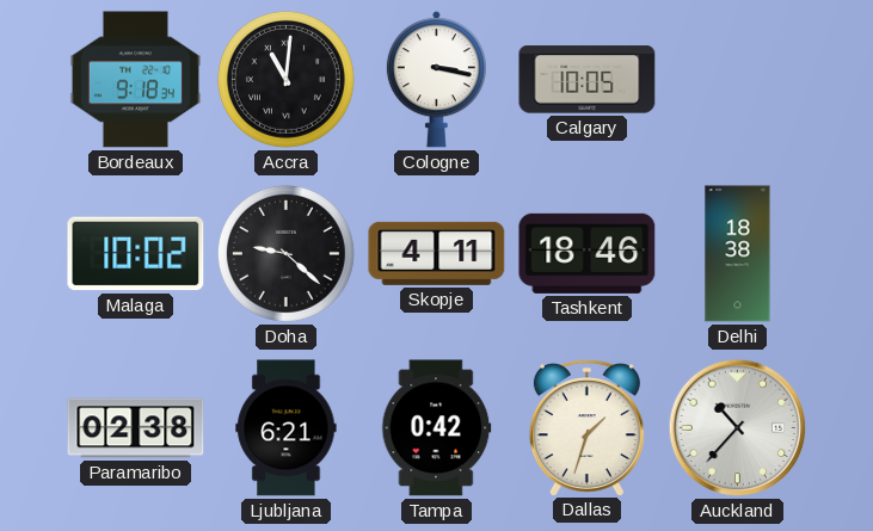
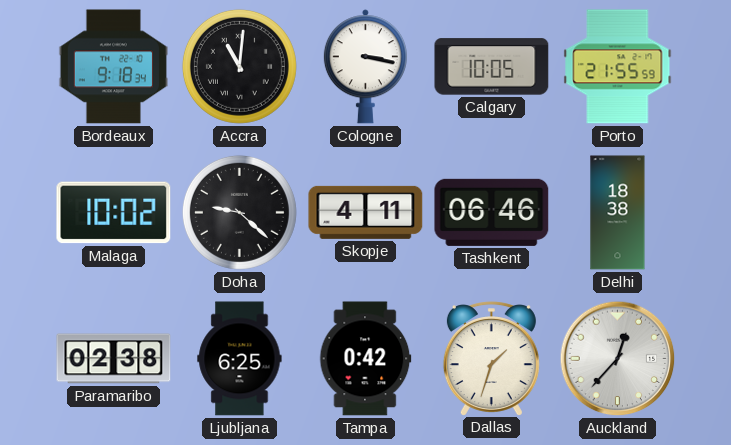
Porto: none -> 21:55 (618, 67)
Tashkent: 18:46 -> 06:46 (492, 212)
Ljubljana: 6:21 -> 6:25 (240, 359)
Auckland: 10:37 -> 12:37 (618, 359)
